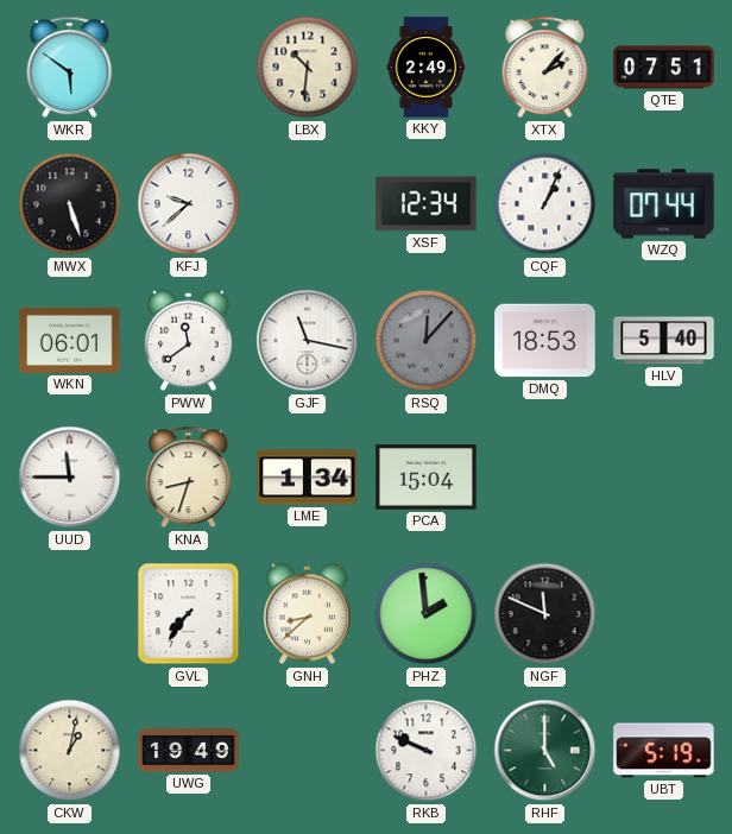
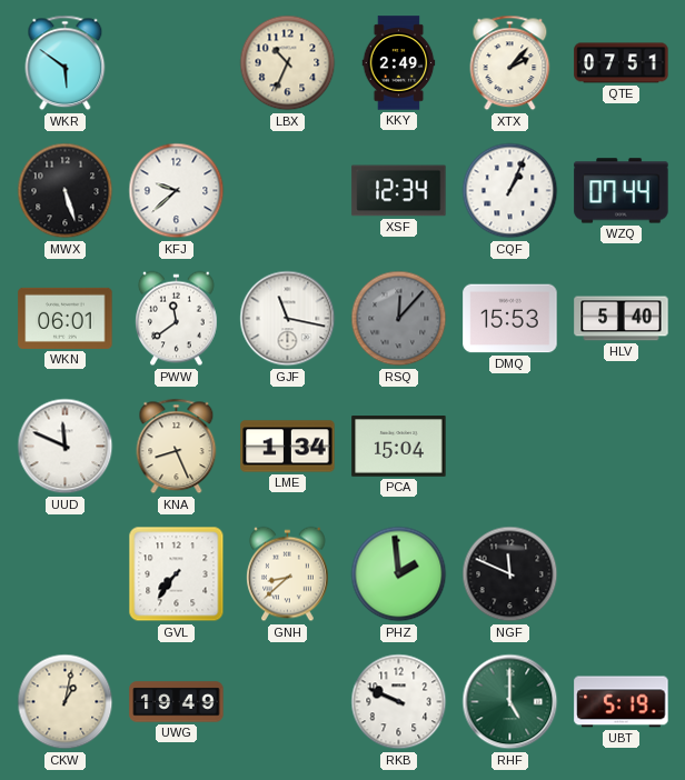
LBX: 10:31 -> 10:34 (288, 63)
DMQ: 18:53 -> 15:53 (510, 319)
UUD: 11:45 -> 11:49 (66, 447)
KNA: 8:33 -> 8:26 (177, 447)
